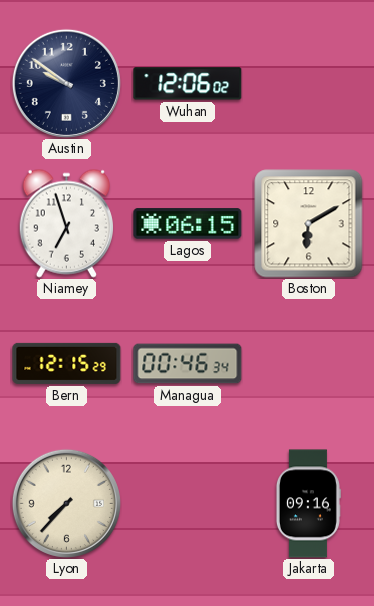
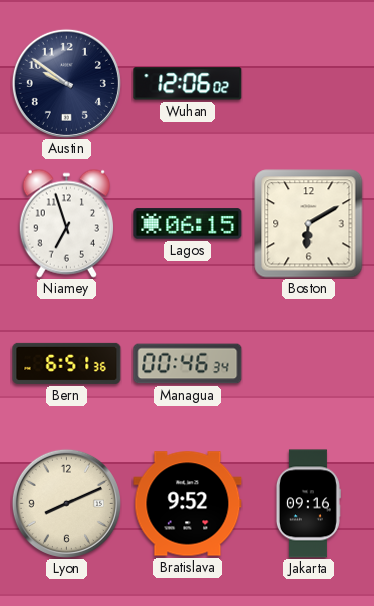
Bern: 12:15 -> 6:51 (67, 363)
Lyon: 7:37 -> 8:11 (66, 503)
Bratislava: none -> 9:52 (188, 504)
